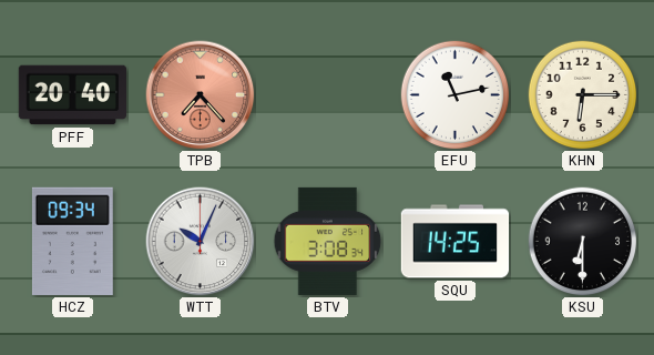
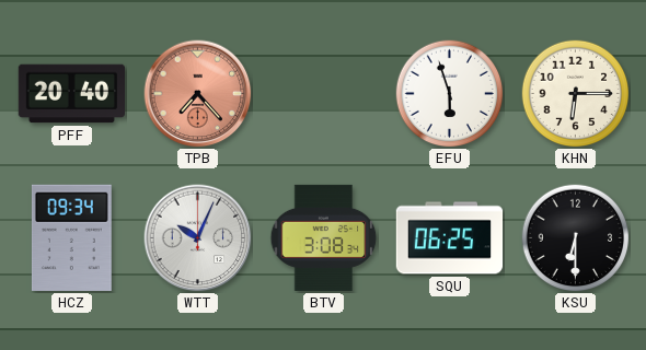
EFU: 11:13 -> 5:57 (450, 94)
SQU: 14:25 -> 06:25 (450, 238)
